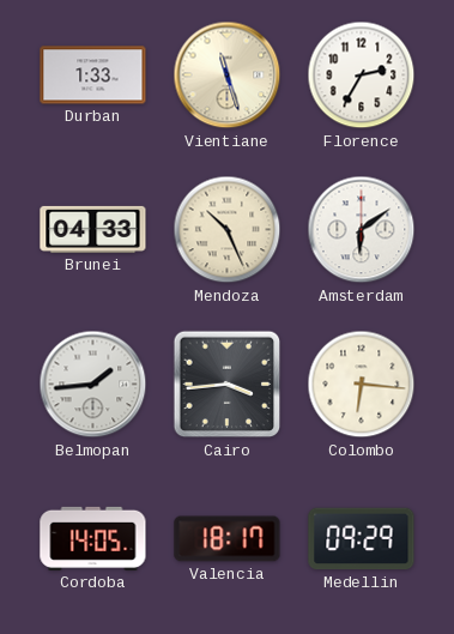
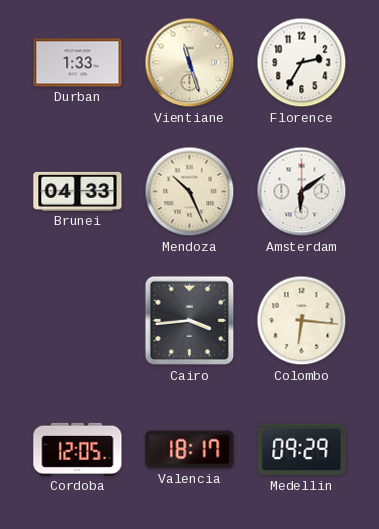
Belmopan: 1:44 -> none (93, 385)
Cordoba: 14:05 -> 12:05 (78, 449)
